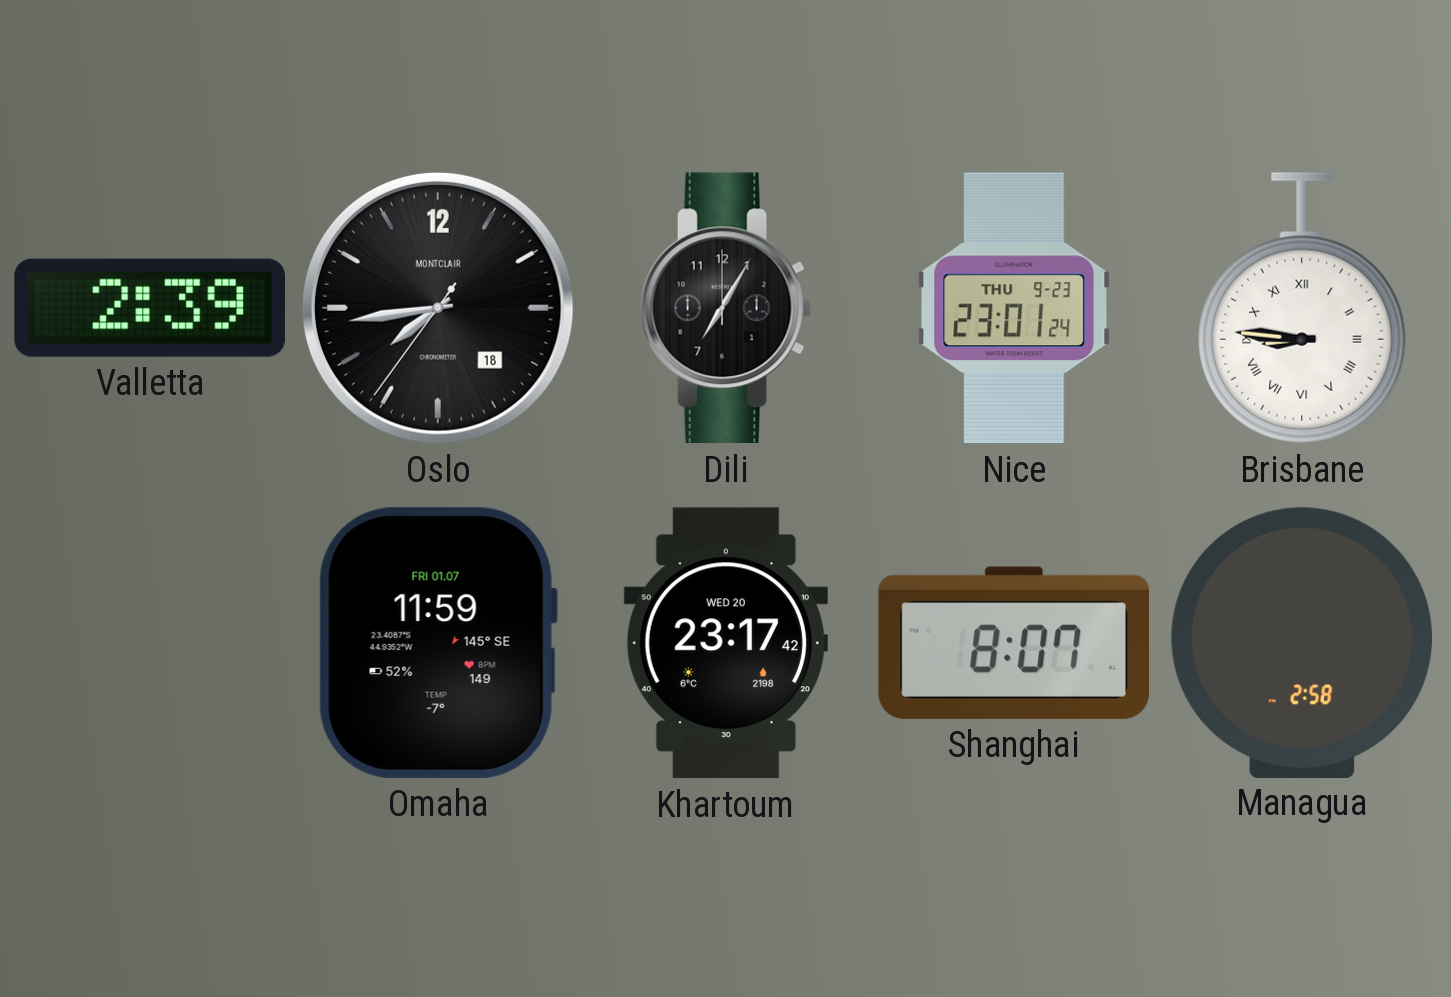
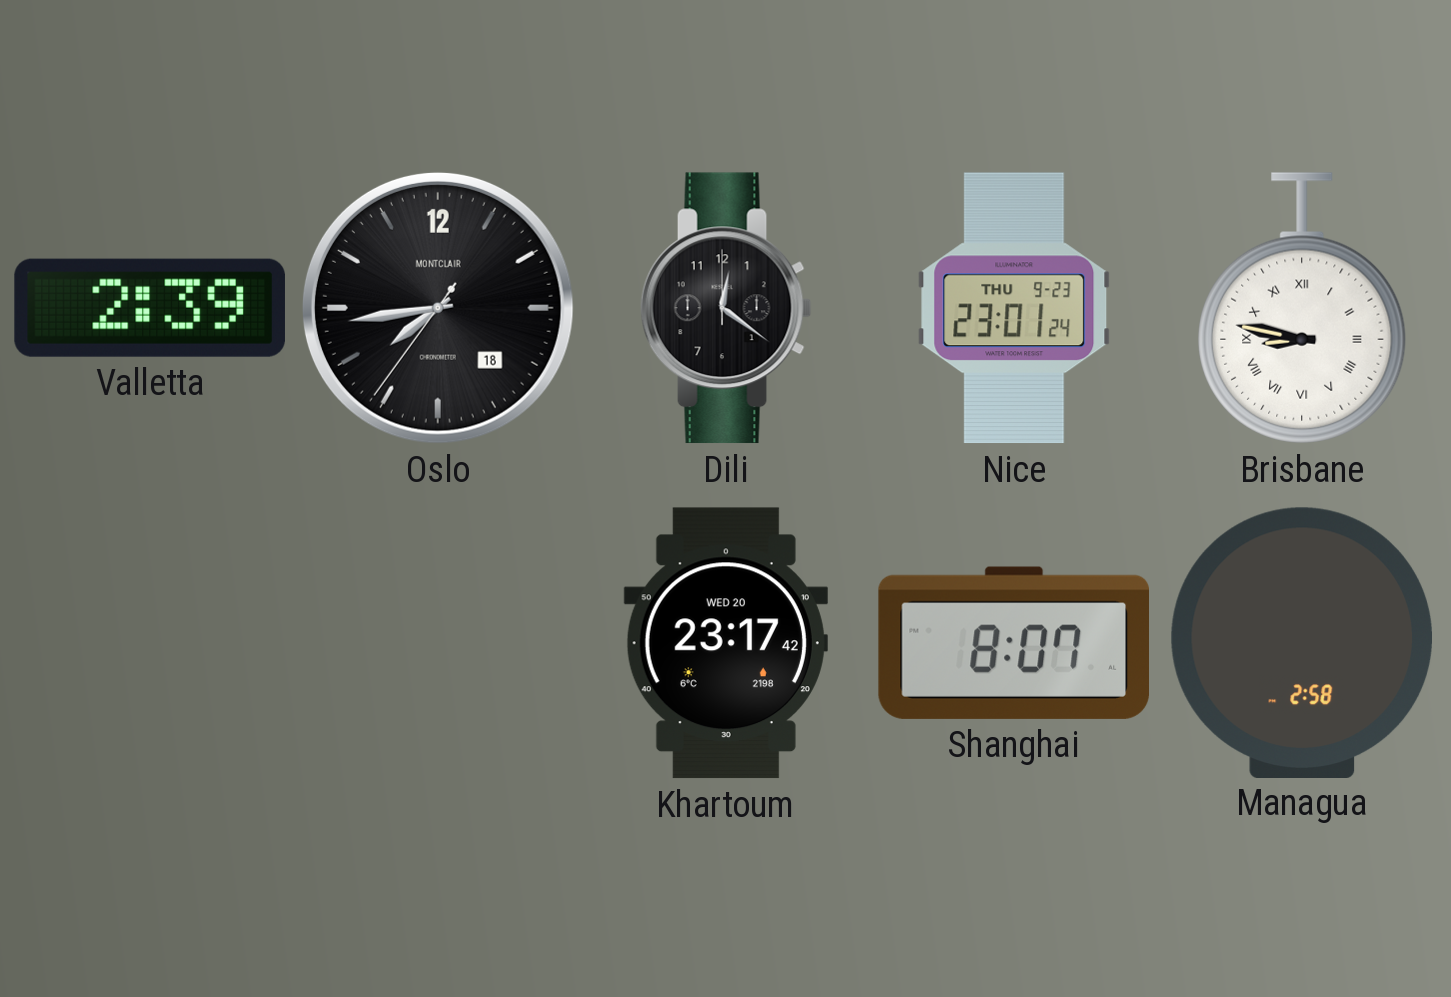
Dili: 7:05 -> 12:21 (726, 308)
Brisbane: 8:46 -> 8:47 (1302, 308)
Omaha: 11:59 -> none (438, 643)
